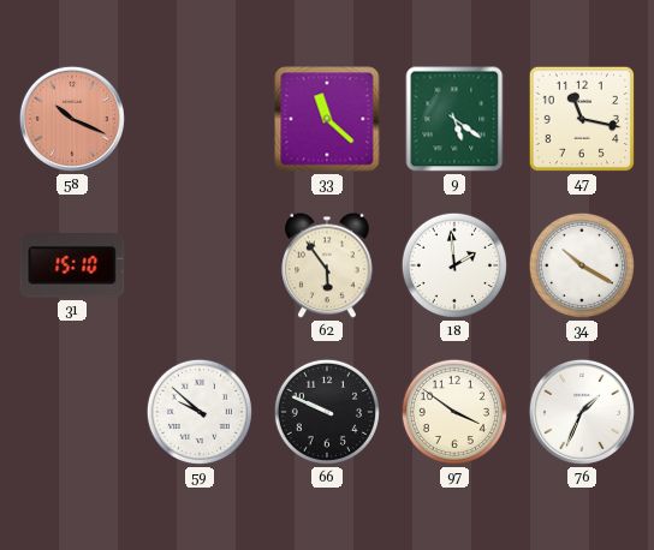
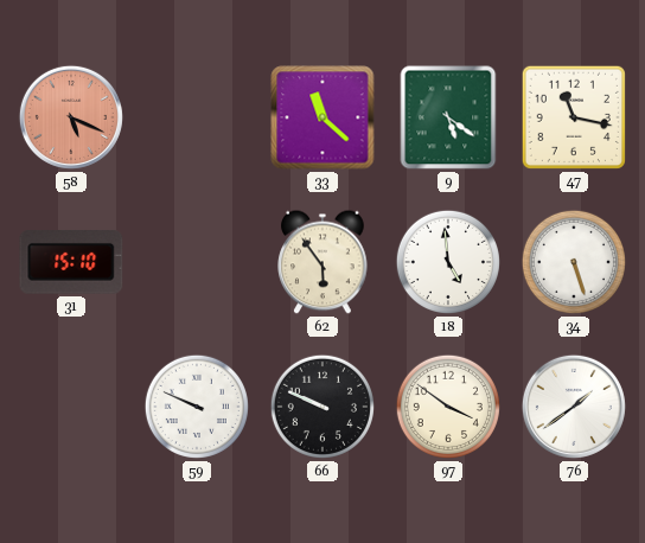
58: 10:19 -> 5:19 (71, 117)
18: 1:59 -> 4:59 (448, 262)
34: 10:20 -> 5:27 (574, 262)
59: 9:52 -> 9:49 (197, 407)
76: 1:34 -> 1:39 (574, 407)
